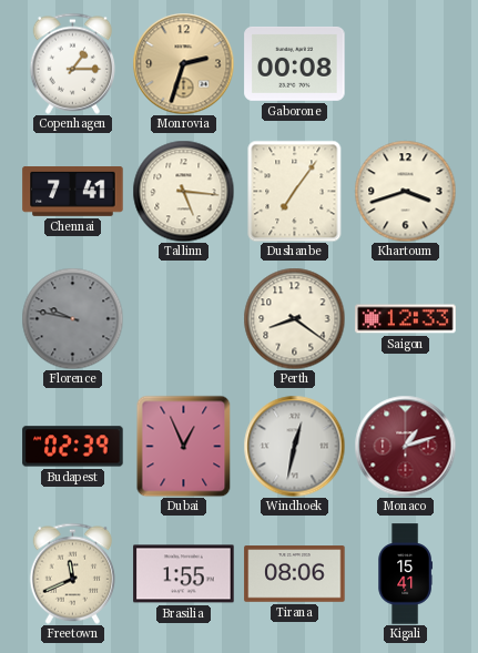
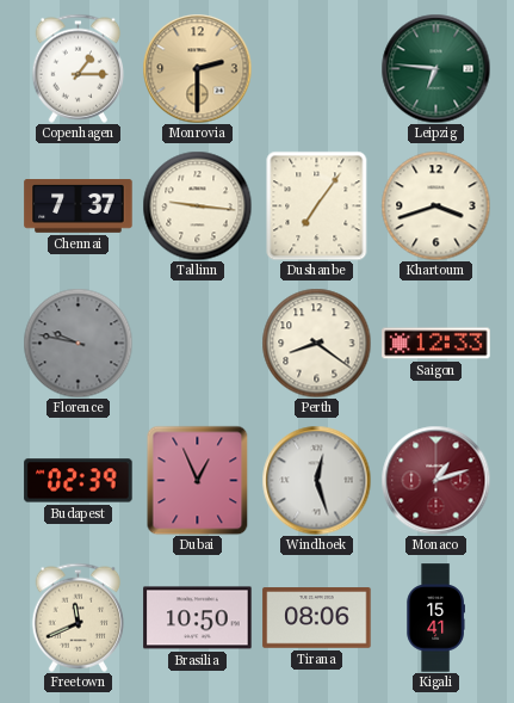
Monrovia: 2:33 -> 2:30 (197, 68)
Gaborone: 00:08 -> none (295, 63)
Leipzig: none -> 6:46 (435, 68)
Chennai: 7:41 -> 7:37 (79, 206)
Tallinn: 5:16 -> 9:16 (197, 205)
Windhoek: 12:32 -> 12:27 (316, 480)
Brasilia: 1:55 -> 10:50 (198, 618)
